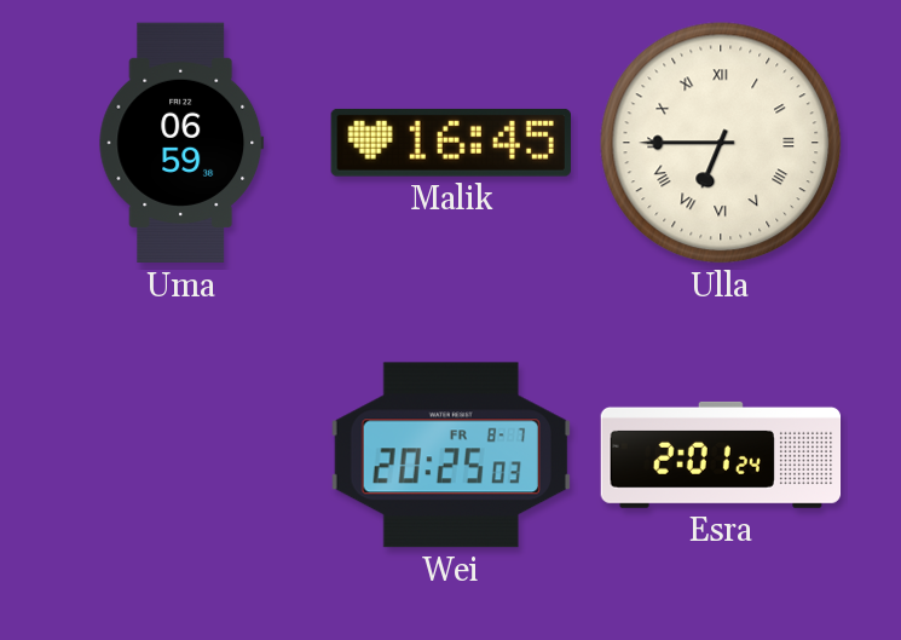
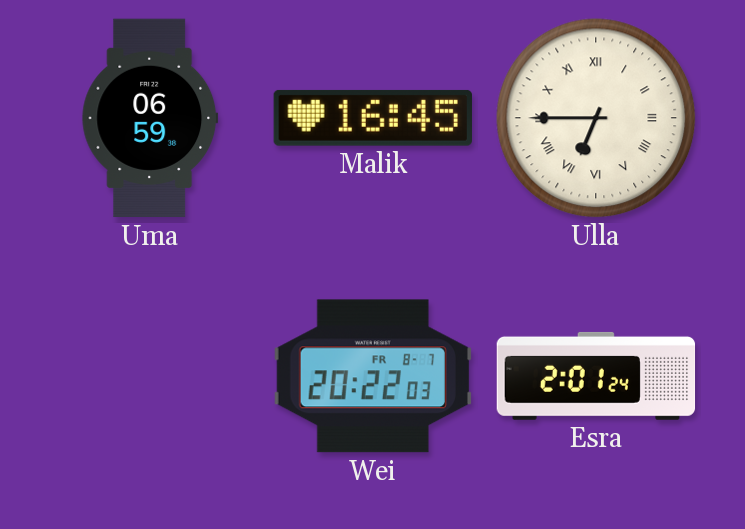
Wei: 20:25 -> 20:22 (373, 376)
